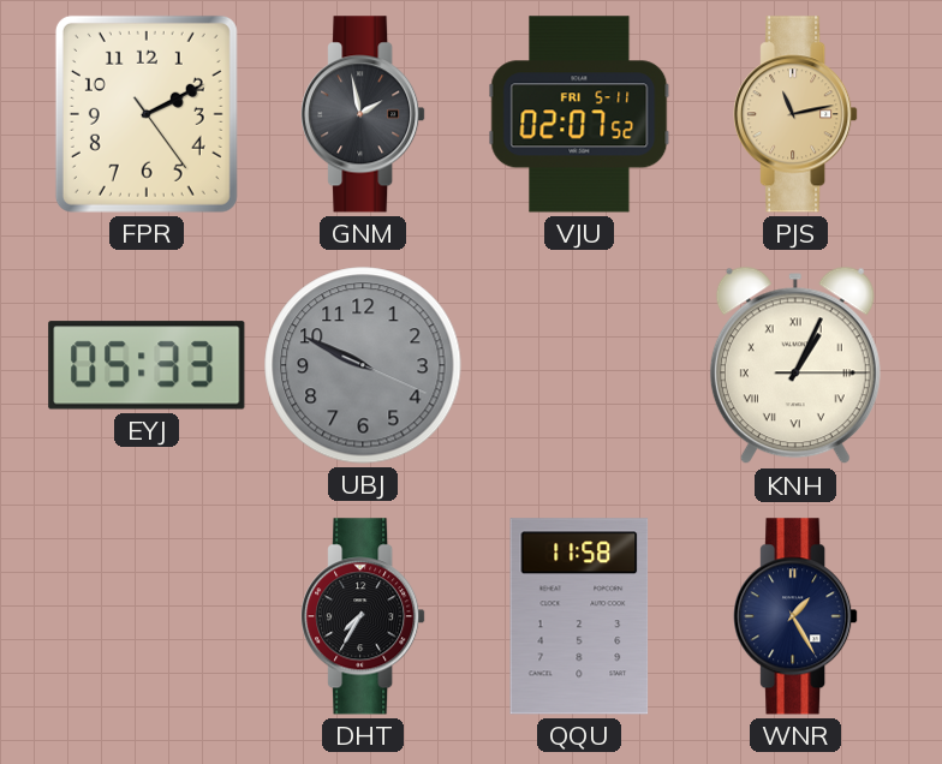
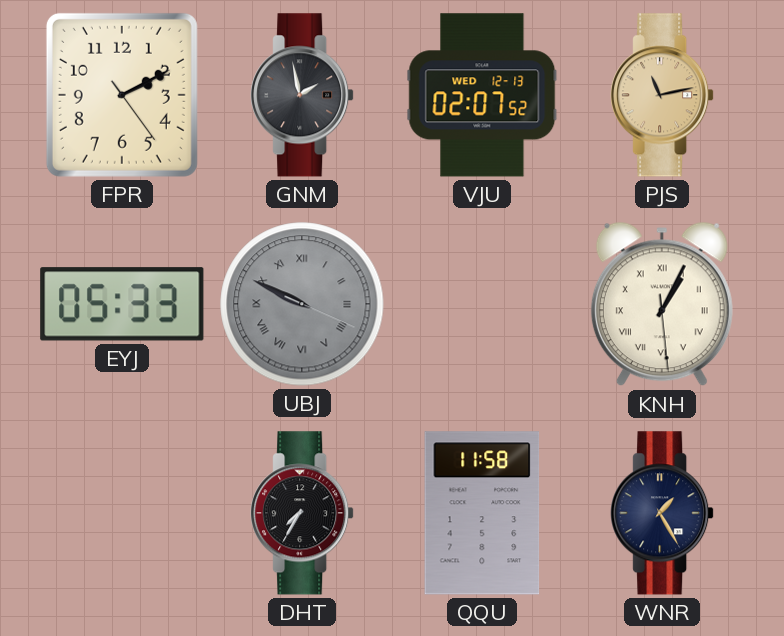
VJU date: FRI 5-11 -> WED 12-13 (482, 95)
UBJ numerals: Arabic -> Roman (302, 304)
KNH: 1:04:15 -> 1:04:29 (662, 304)
